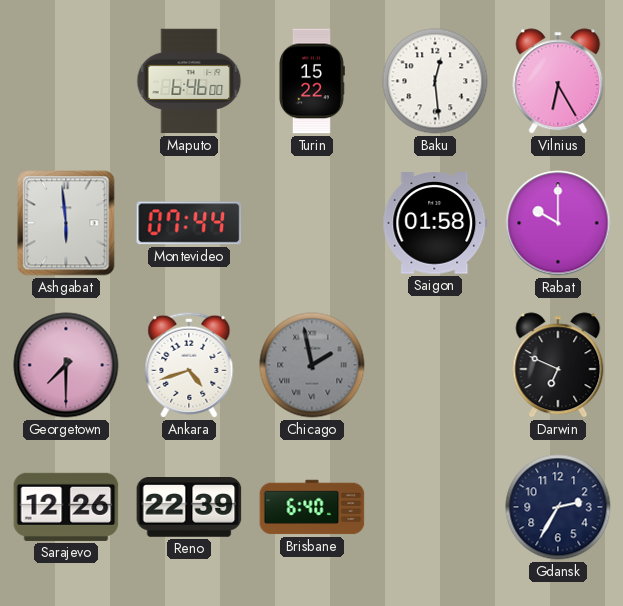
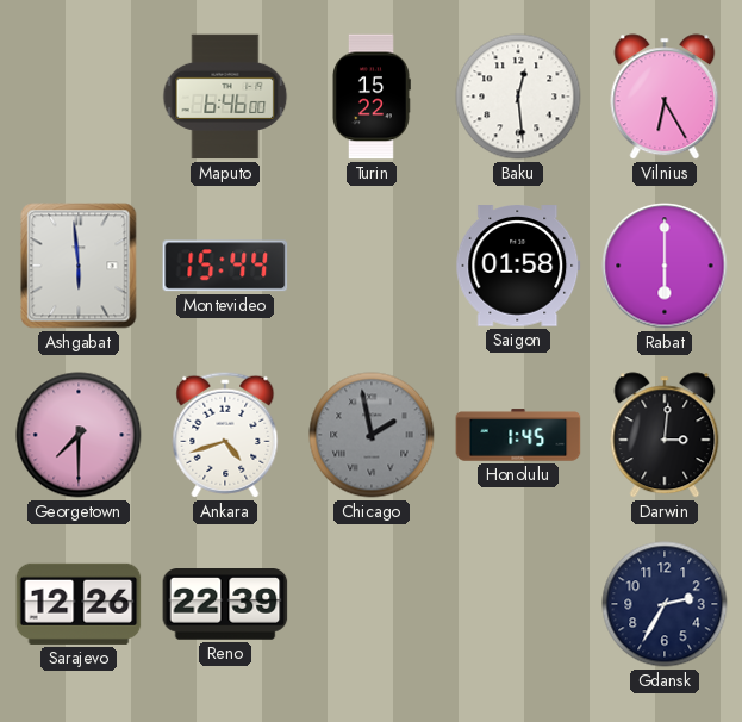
Montevideo: 07:44 -> 15:44 (225, 266)
Rabat: 10:00 -> 6:00 (665, 266)
Honolulu: none -> 1:45 (518, 435)
Darwin: 6:49 -> 3:01 (665, 435)
Brisbane: 6:40 -> none (312, 507)
